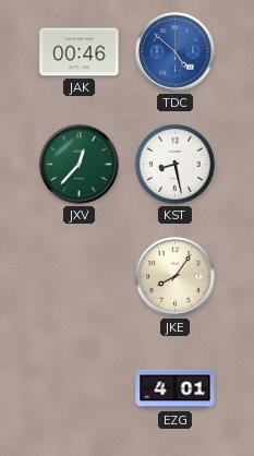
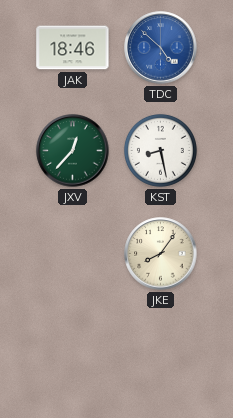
JAK: 00:46 -> 18:46 (73, 48)
EZG: 4:01 -> none (176, 389)
